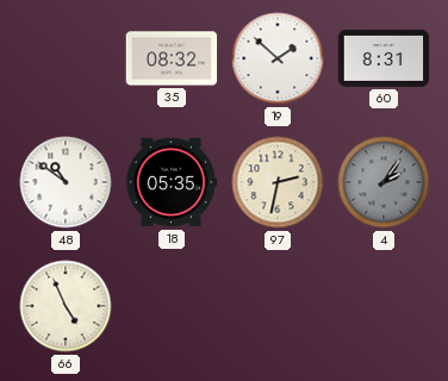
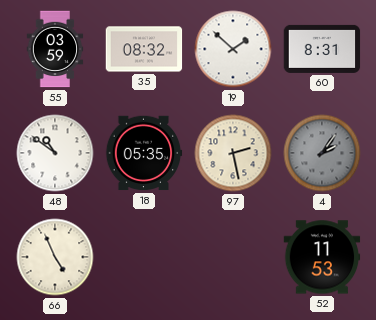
55: none -> 03:59 (55, 49)
97: 2:32 -> 2:28 (233, 153)
52: none -> 11:53 (322, 257)
